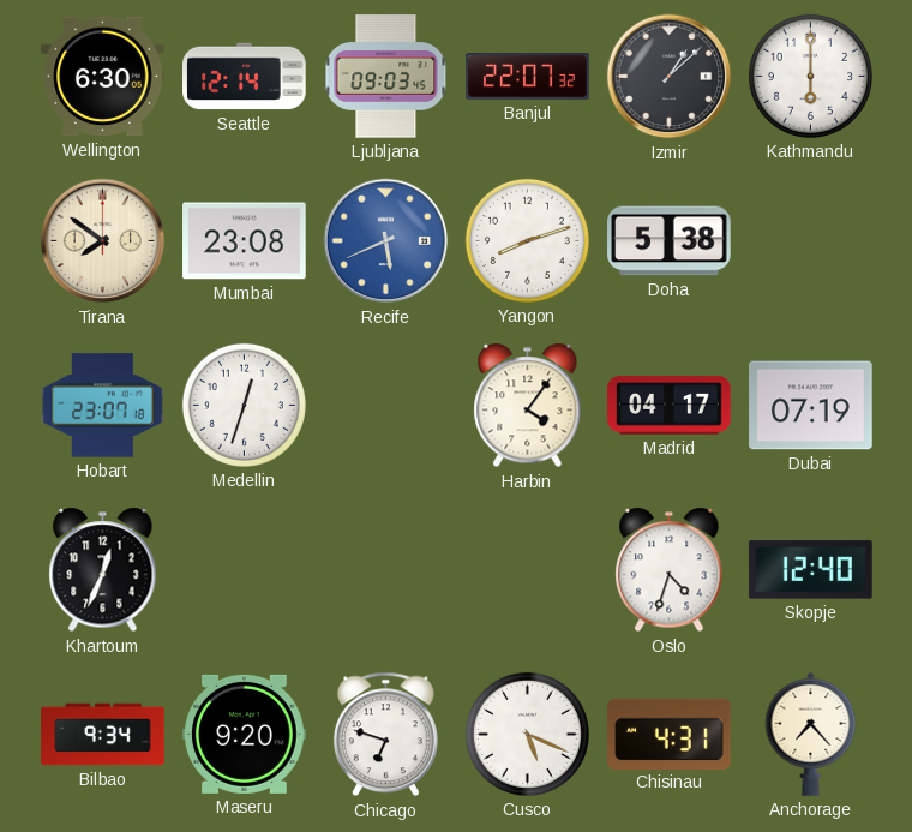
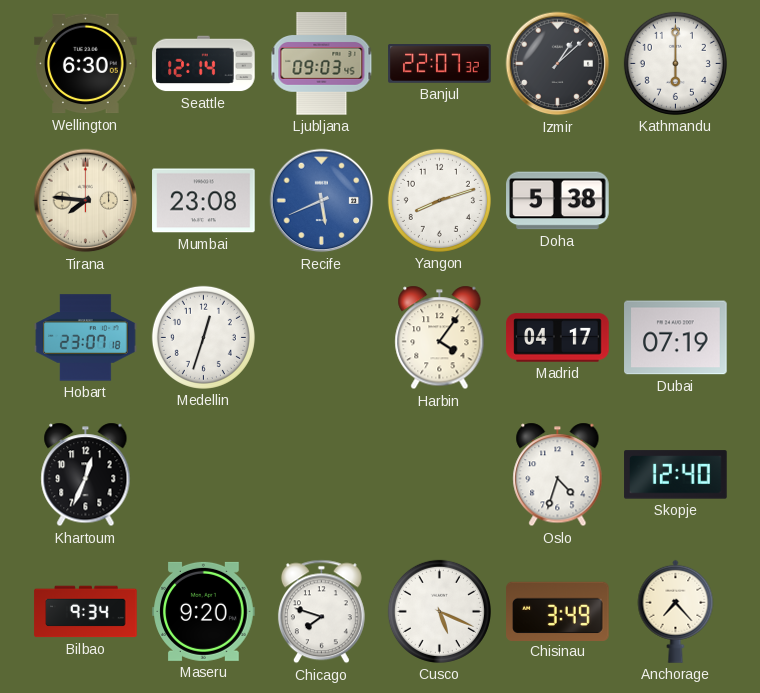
Tirana: 7:51 -> 7:46 (86, 201)
Chicago: 6:48 -> 7:48 (321, 612)
Chisinau: 4:31 -> 3:49 (558, 611)
